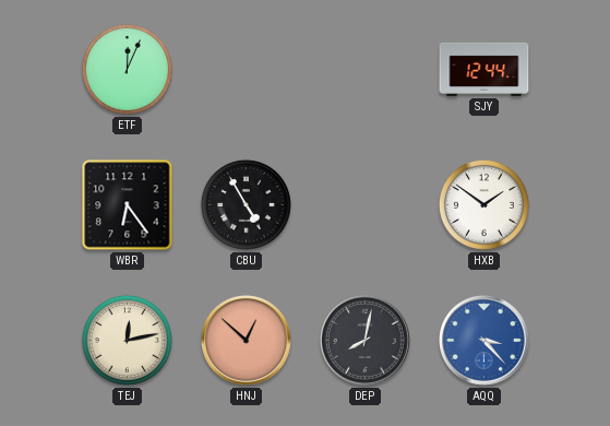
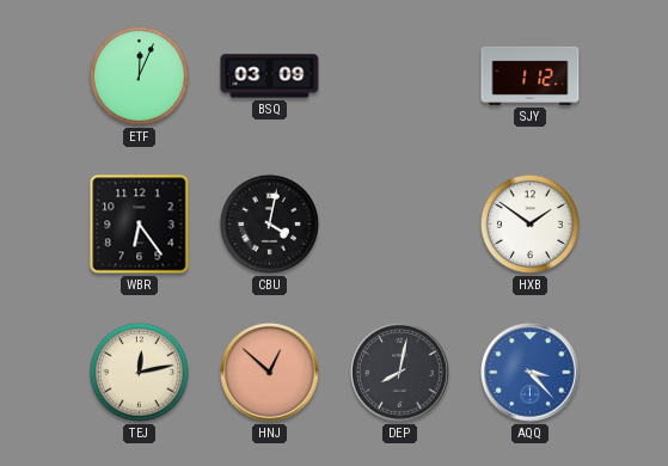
BSQ: none -> 03:09 (270, 76)
SJY: 12:44 -> 1:12 (531, 75)
CBU: 4:55 -> 4:02 (269, 223)
